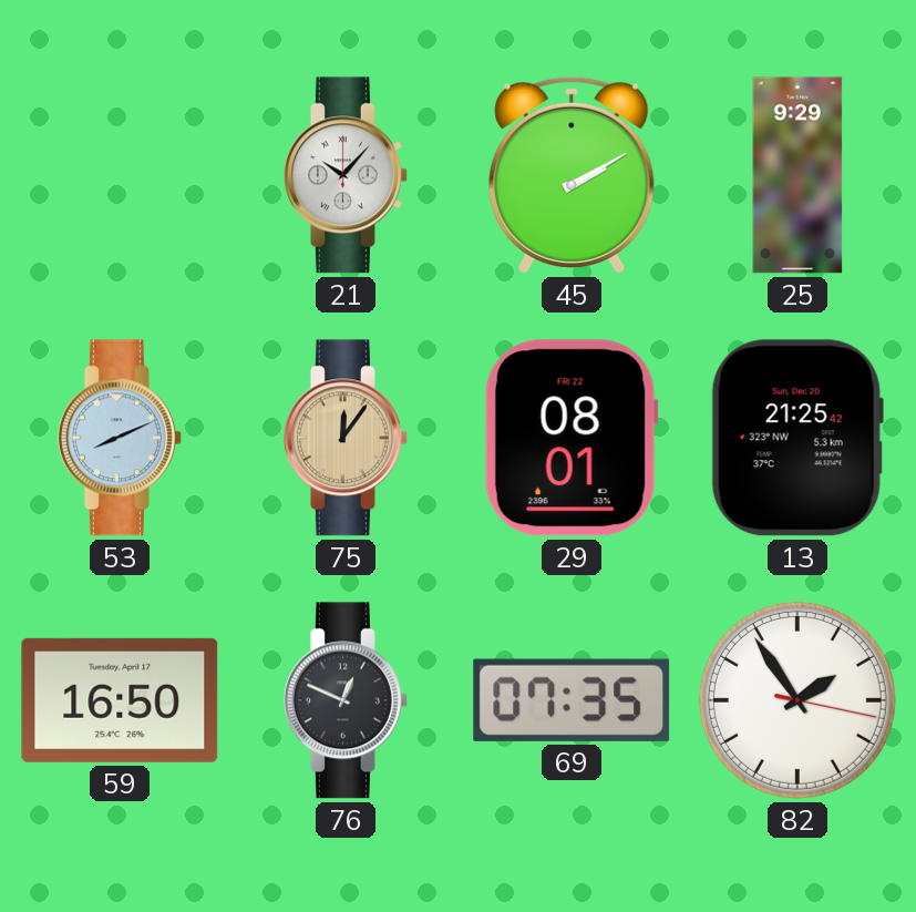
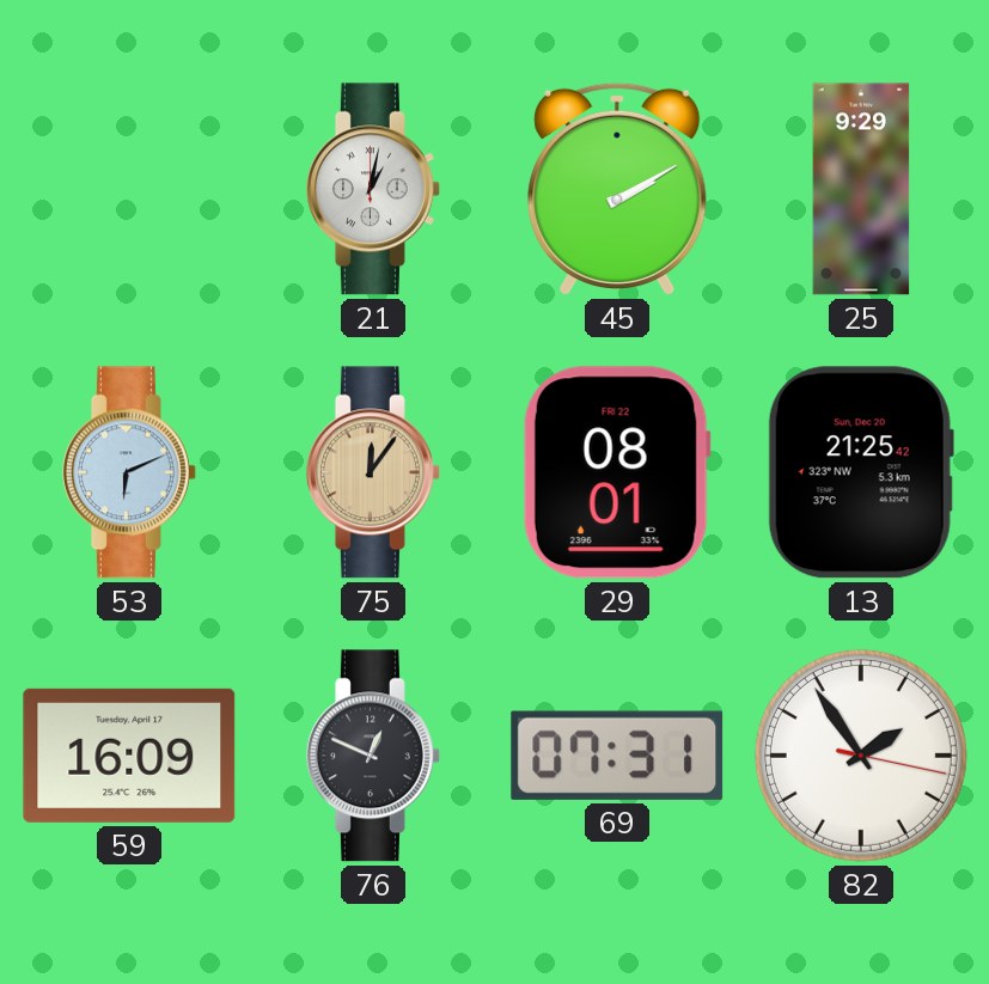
21: 10:07 -> 1:02 (373, 189)
53: 8:11 -> 6:11 (129, 472)
59: 16:50 -> 16:09 (129, 756)
69: 07:35 -> 07:31 (617, 756)
